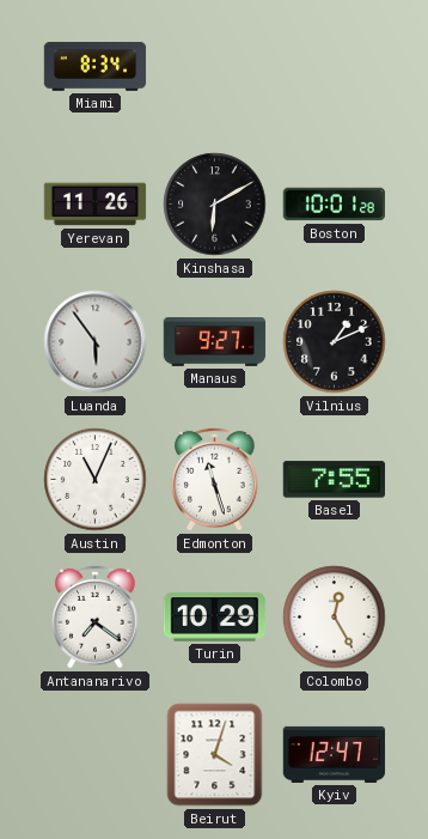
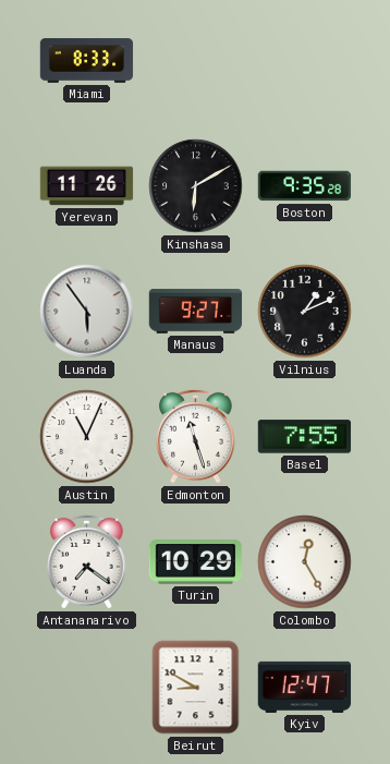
Miami: 8:34 -> 8:33 (87, 61)
Boston: 10:01 -> 9:35 (305, 186)
Beirut: 4:03 -> 8:50 (196, 688)
